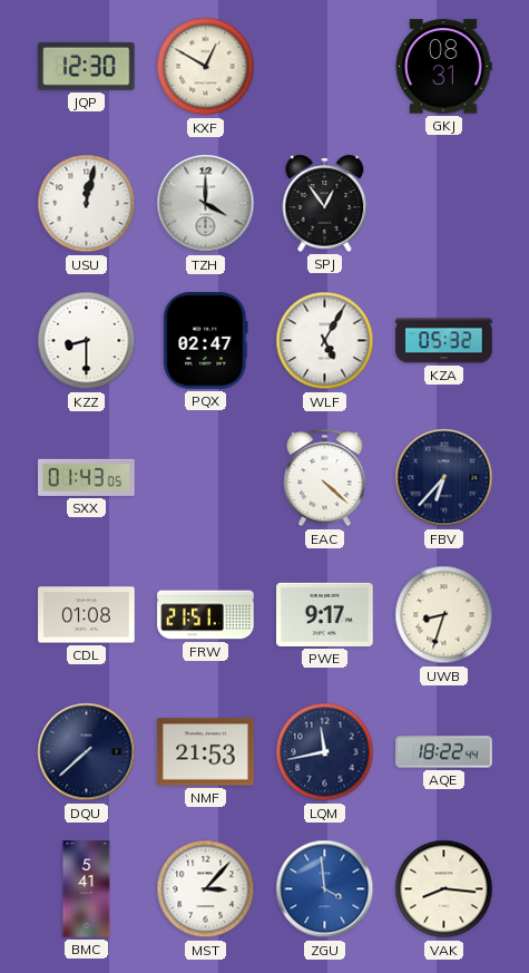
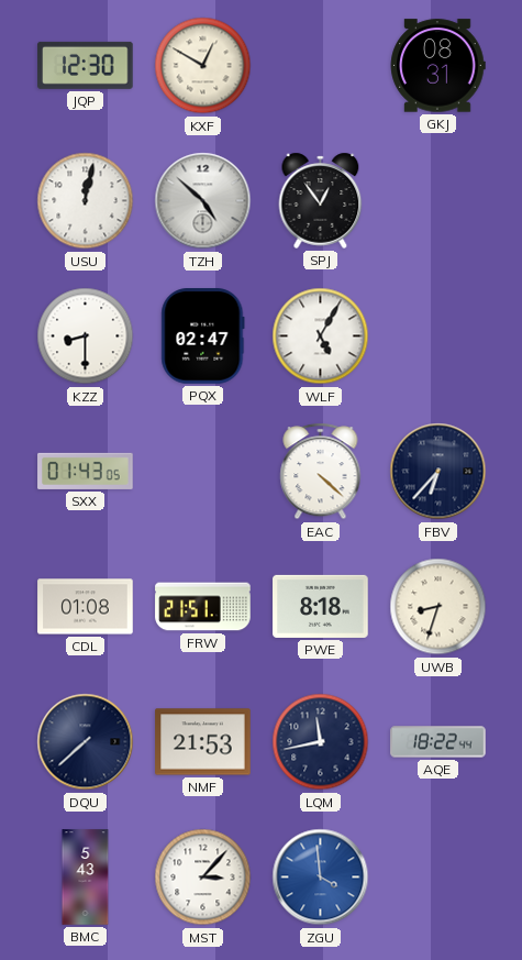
TZH: 4:00 -> 4:52 (203, 201)
KZA: 05:32 -> none (444, 341)
PWE: 9:17 -> 8:18 (321, 606)
BMC: 5:41 -> 5:43 (86, 878)
VAK: 8:16 -> none (444, 889)
